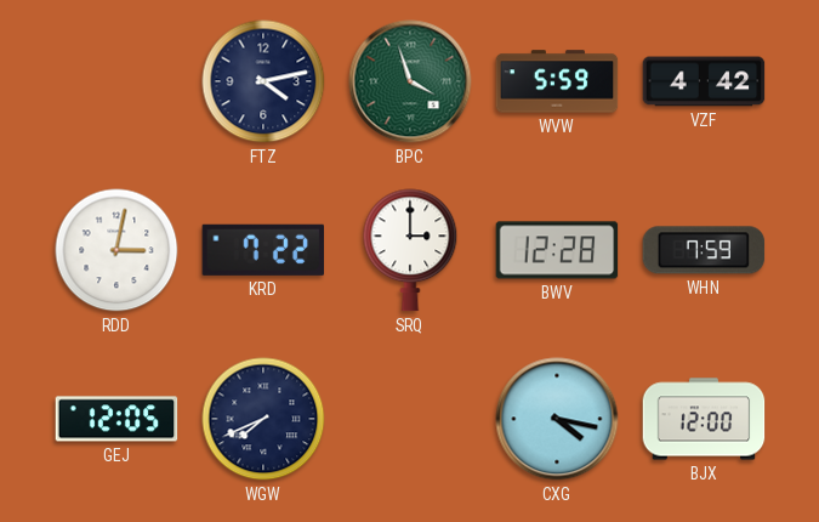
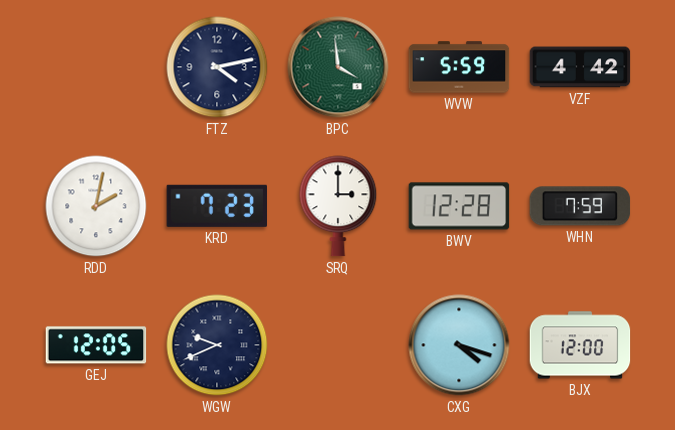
BPC: 3:57 -> 3:59 (338, 67)
RDD: 3:02 -> 2:02 (96, 206)
KRD: 7:22 -> 7:23 (216, 206)
WGW: 7:41 -> 9:41 (217, 345)
CXG: 4:17 -> 4:18 (459, 345)
